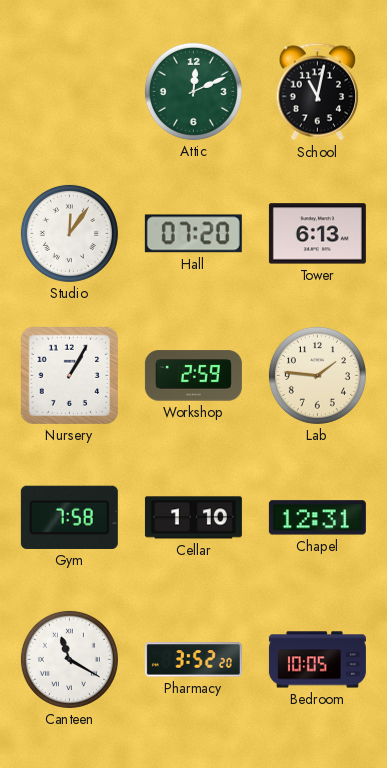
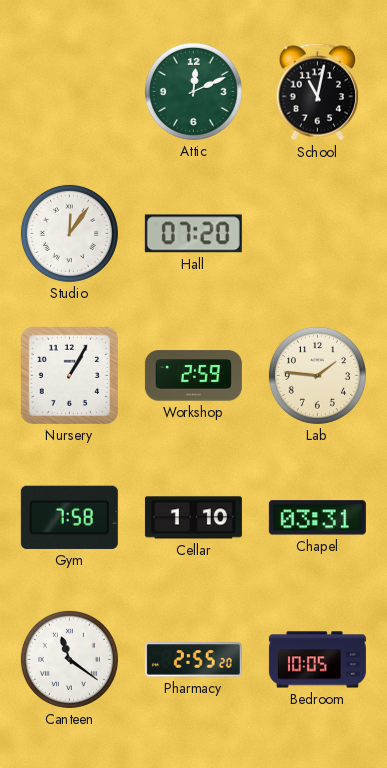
Tower: 6:13 -> none (317, 234)
Chapel: 12:31 -> 03:31 (317, 518)
Canteen: 11:20 -> 11:21 (69, 659)
Pharmacy: 3:52 -> 2:55 (193, 660)
